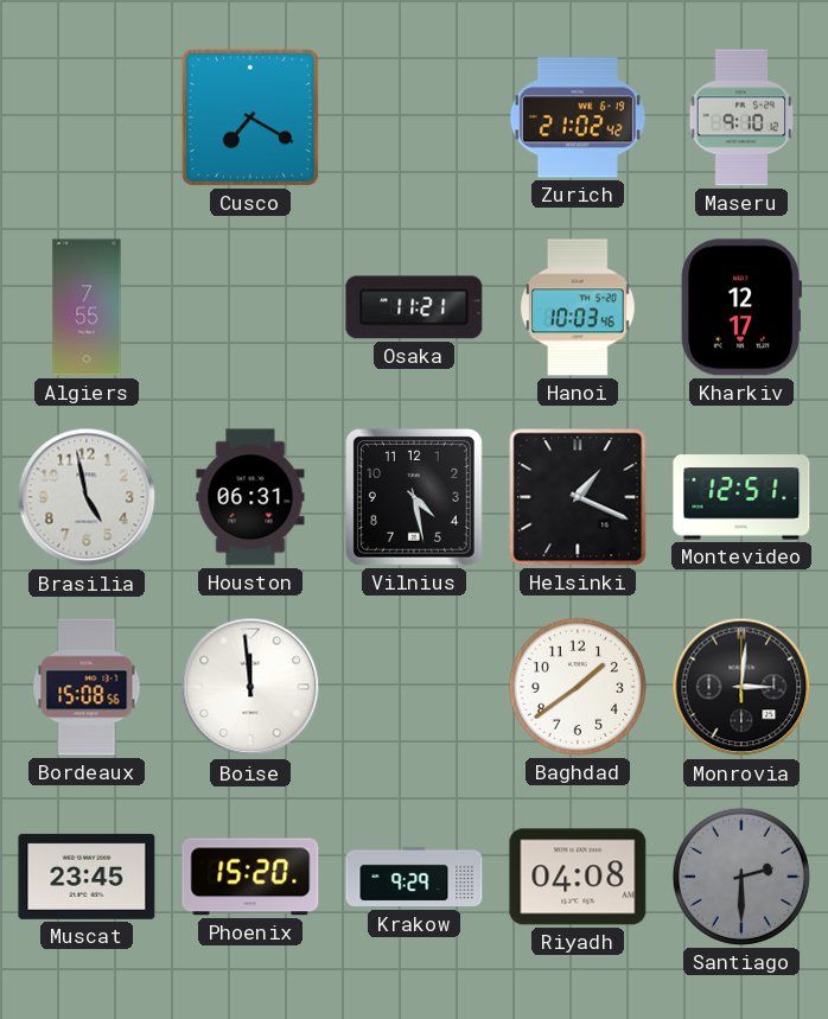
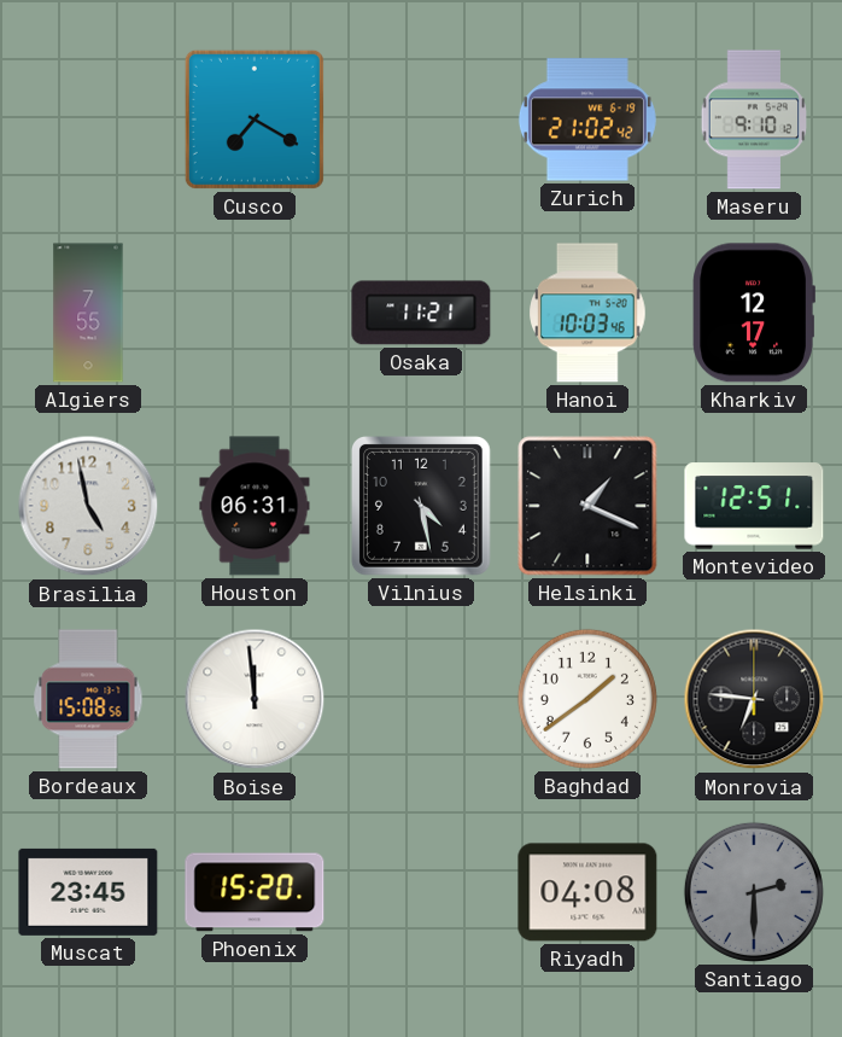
Monrovia: 3:01 -> 6:46 (754, 699)
Krakow: 9:29 -> none (414, 877)
